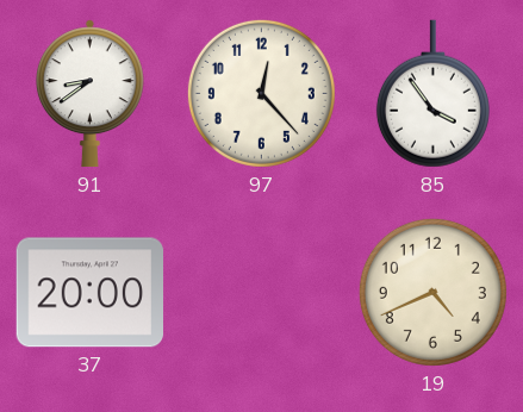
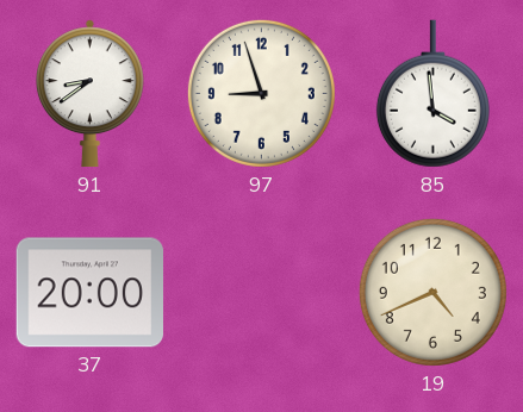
97: 12:23 -> 8:57 (261, 93)
85: 3:54 -> 3:59 (432, 94)
